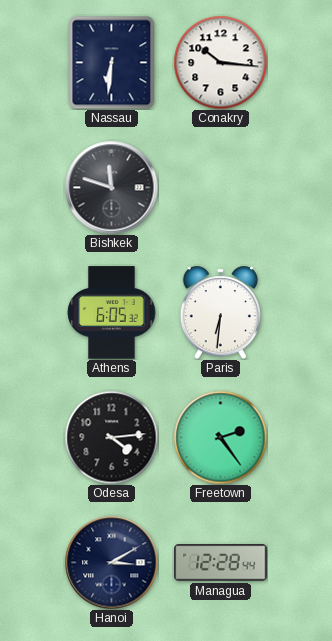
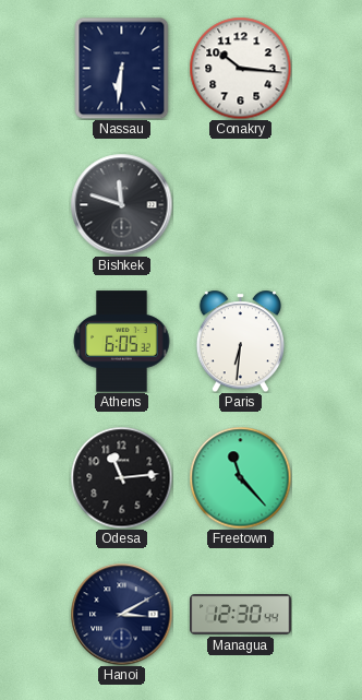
Odesa: 4:14 -> 11:14 (121, 477)
Freetown: 2:24 -> 11:23 (240, 477)
Managua: 12:28 -> 12:30 (241, 615)
